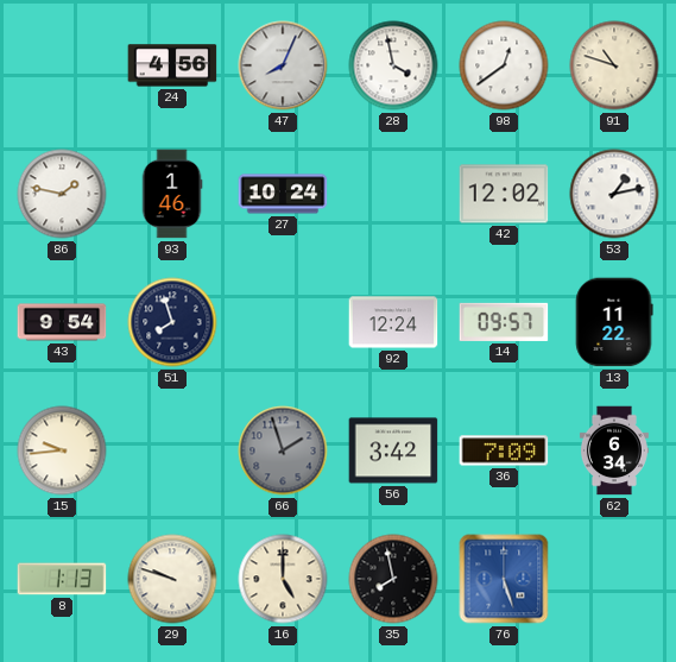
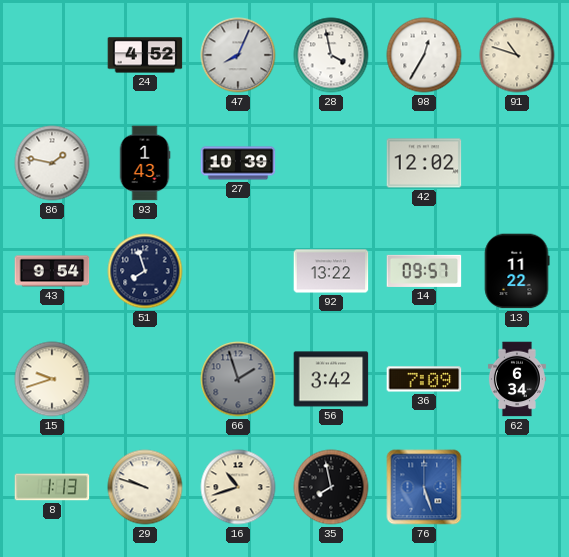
24: 4:56 -> 4:52 (145, 55)
98: 12:39 -> 12:35 (424, 55)
93: 1:46 -> 1:43 (145, 163)
27: 10:24 -> 10:39 (238, 163)
53: 1:13 -> none (614, 194)
92: 12:24 -> 13:22 (331, 271)
15: 9:44 -> 9:42 (52, 379)
16: 5:00 -> 10:42 (238, 487)
